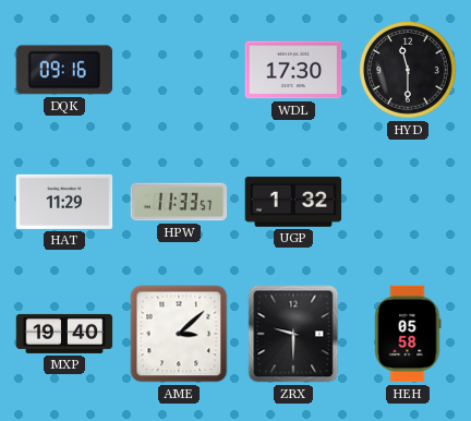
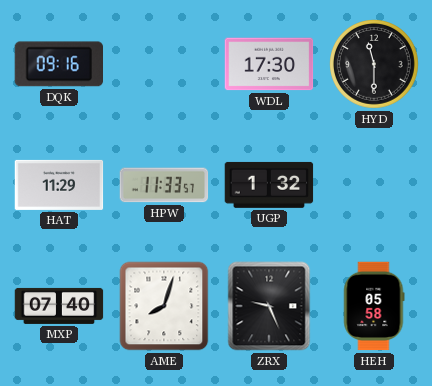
MXP: 19:40 -> 07:40 (59, 306)
AME: 3:08 -> 8:03 (164, 306)
ZRX: 9:30 -> 9:26 (269, 306)
